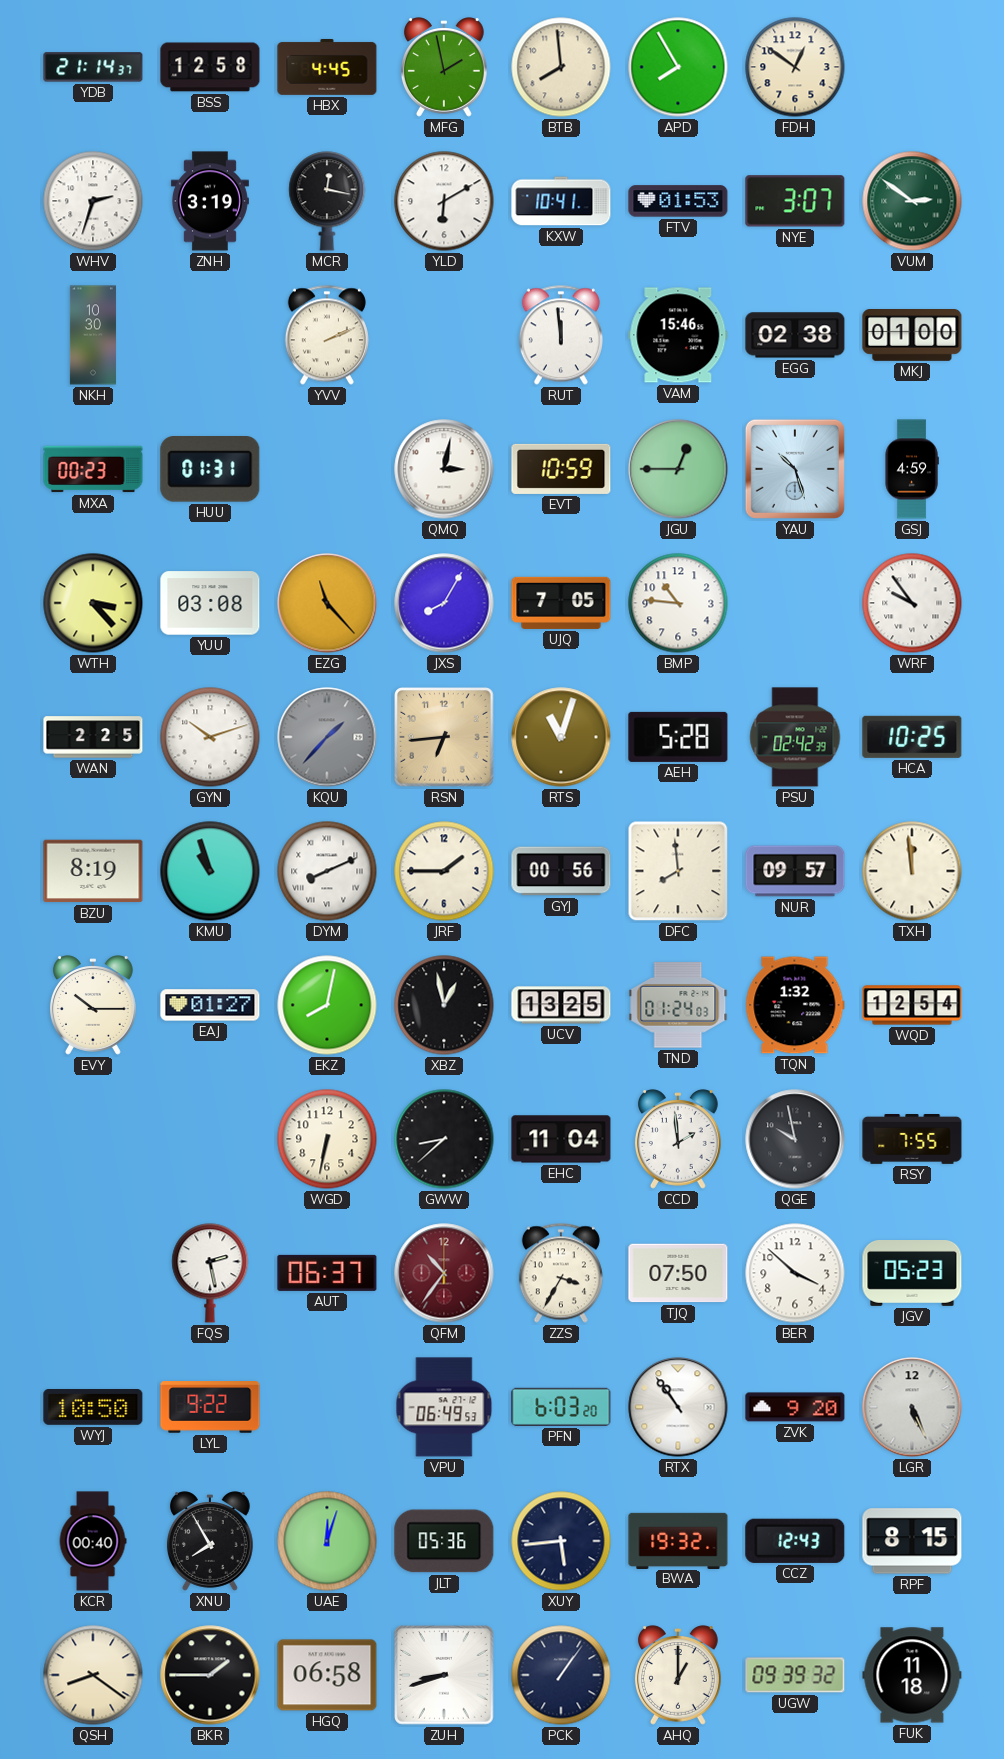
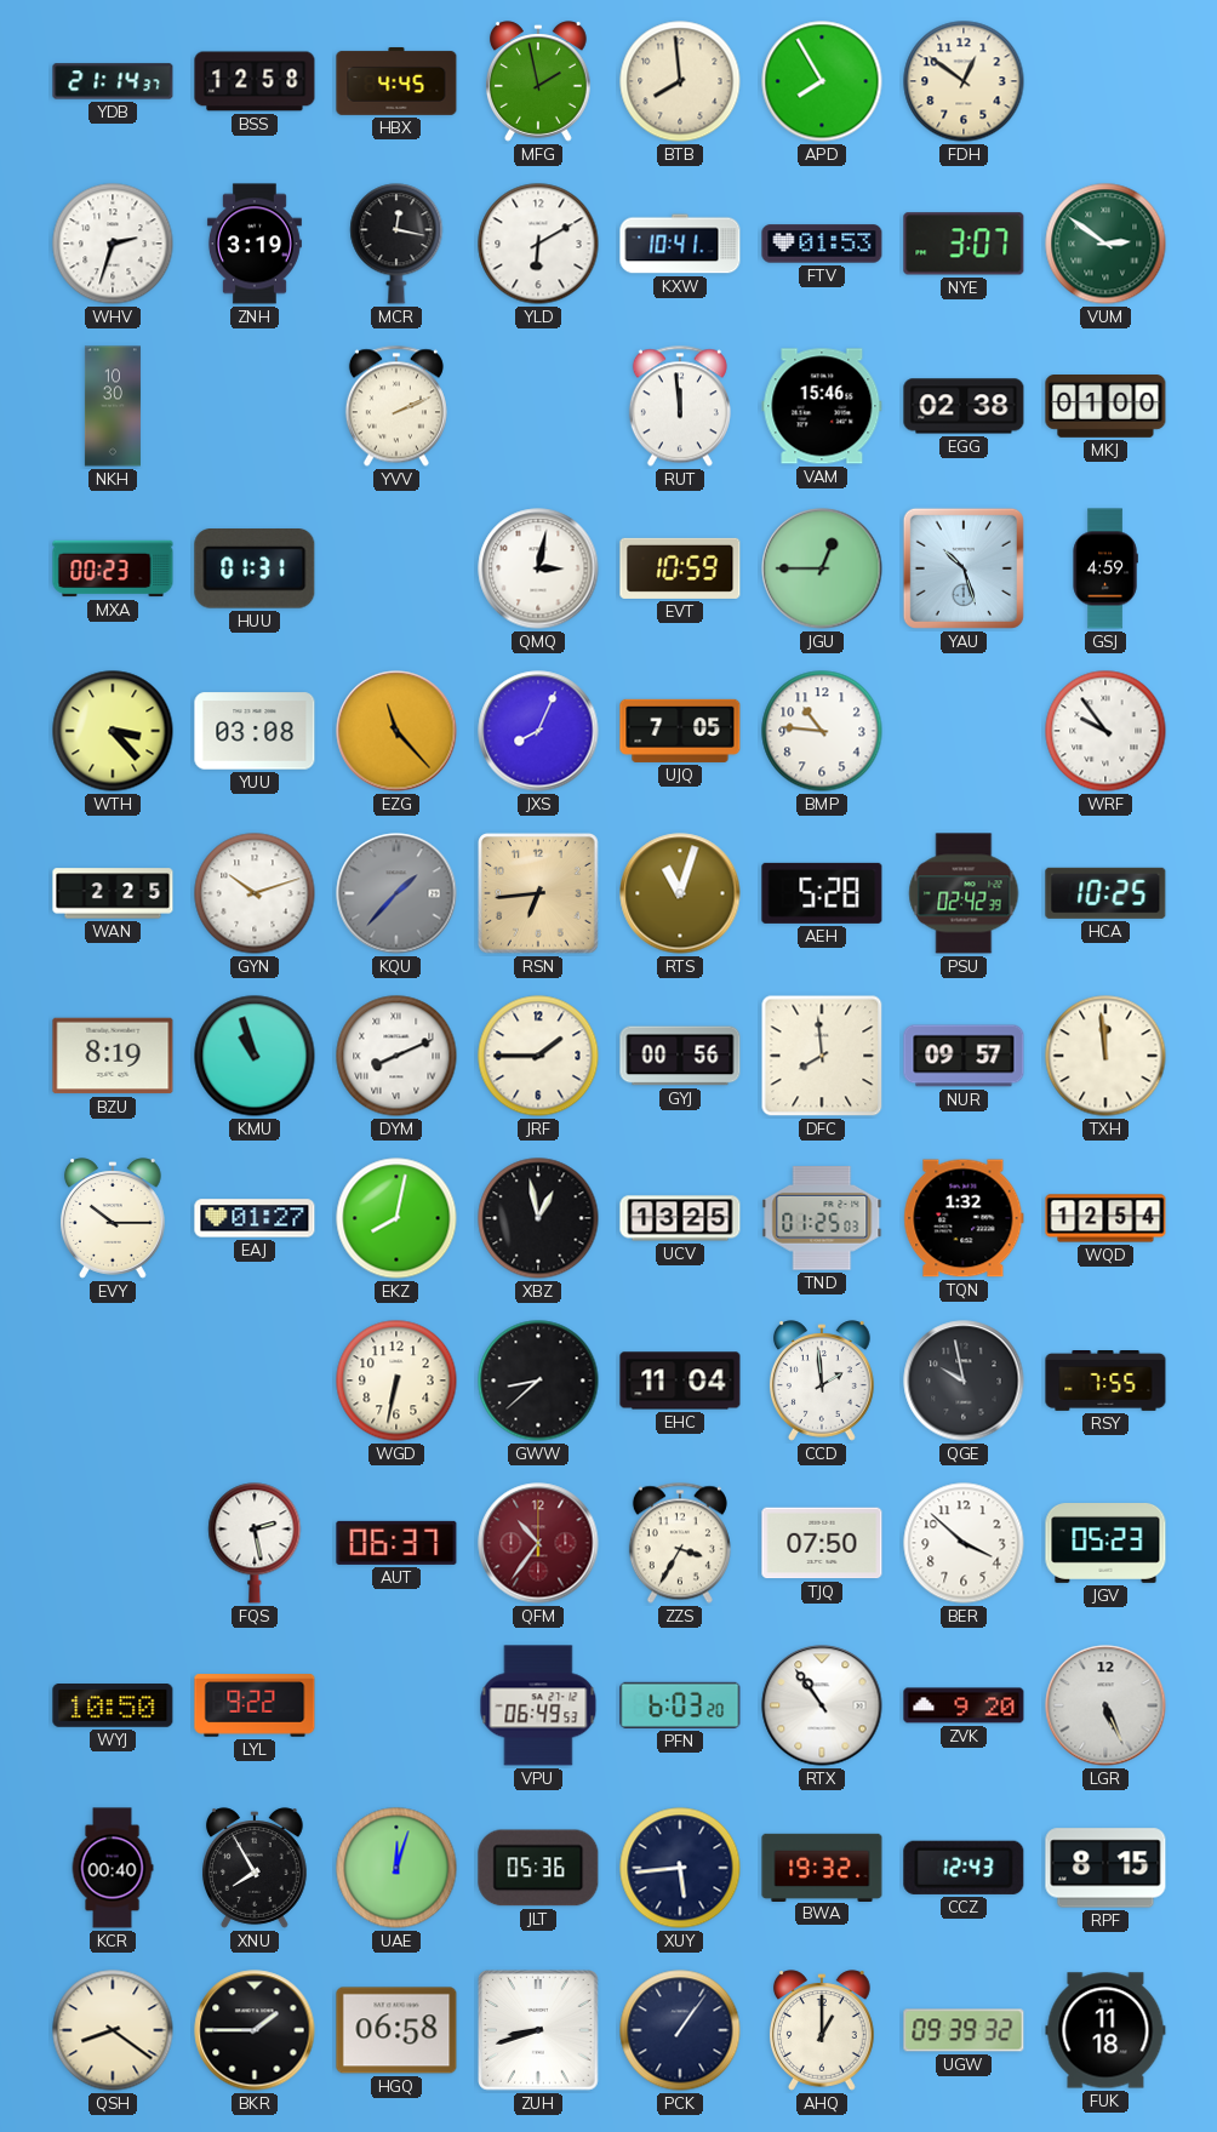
JXS: 8:05 -> 8:04 (538, 731)
TND: 01:24 -> 01:25 (822, 1218)
